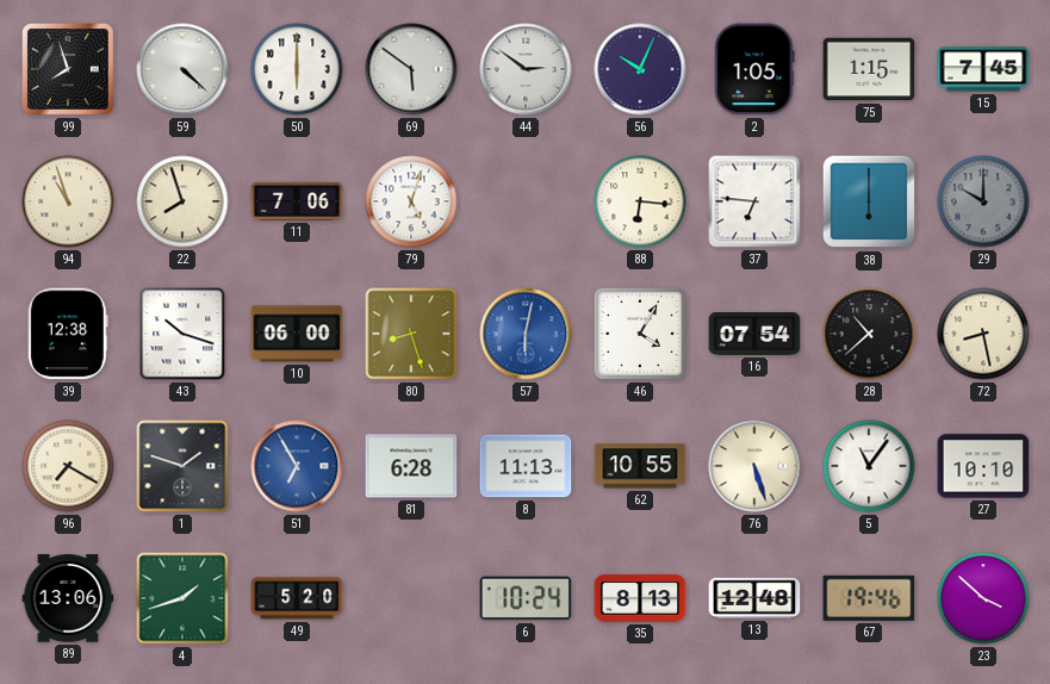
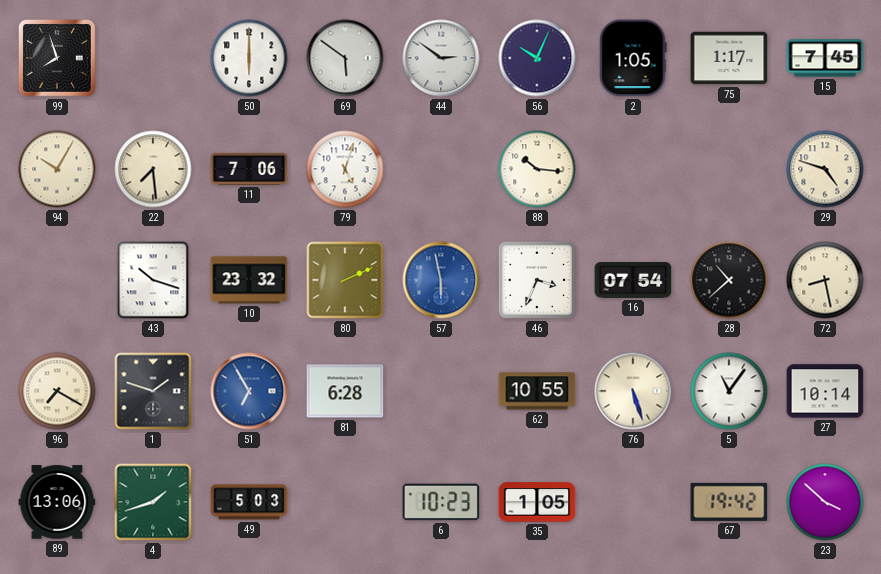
59: 4:22 -> none (182, 69)
75: 1:15 -> 1:17 (729, 58)
94: 10:57 -> 10:05 (57, 169)
22: 7:57 -> 7:29 (153, 169)
88: 6:16 -> 10:16 (537, 169)
37: 6:46 -> none (754, 201)
38: 6:00 -> none (869, 201)
29: 10:00 -> 4:48 (825, 169)
29 dial: grey -> cream (825, 169)
39: 12:38 -> none (69, 334)
10: 06:00 -> 23:32 (249, 280)
80: 8:27 -> 2:11 (345, 280)
57: 6:02 -> 5:58 (441, 280)
46: 4:05 -> 3:34 (537, 280)
8: 11:13 -> none (526, 466)
27: 10:10 -> 10:14 (825, 391)
49: 5:20 -> 5:03 (249, 502)
6: 10:24 -> 10:23 (441, 502)
35: 8:13 -> 1:05 (537, 502)
13: 12:48 -> none (754, 598)
67: 19:46 -> 19:42 (729, 502)
